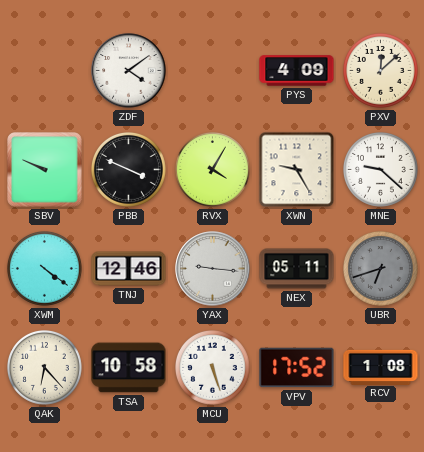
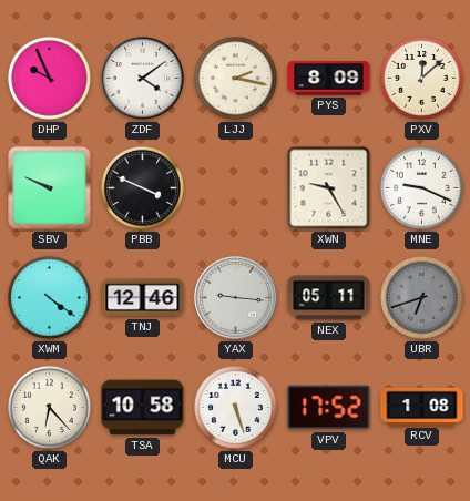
DHP: none -> 9:56 (50, 79)
LJJ: none -> 2:17 (236, 79)
PYS: 4:09 -> 8:09 (329, 79)
RVX: 4:05 -> none (213, 170)
MNE: 9:22 -> 9:19 (422, 188)
